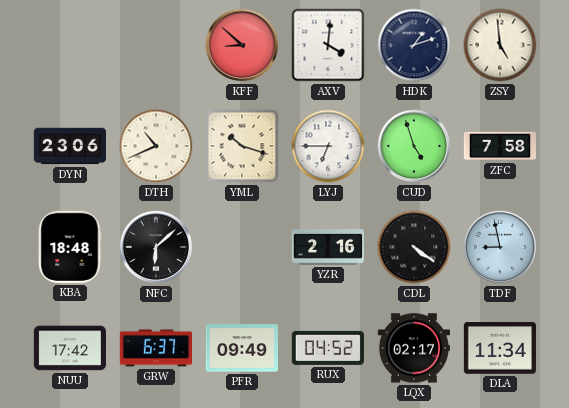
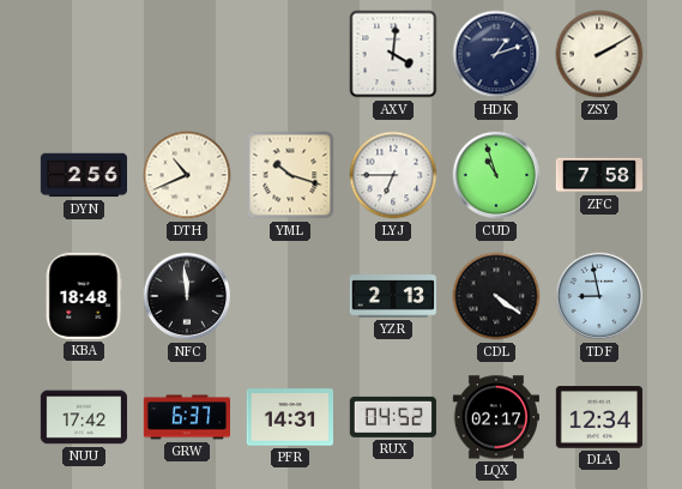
KFF: 8:52 -> none (242, 45)
ZSY: 4:59 -> 2:10 (599, 54)
DYN: 23:06 -> 2:56 (83, 175)
CUD: 4:57 -> 10:57 (496, 175)
NFC: 6:08 -> 11:59 (187, 296)
YZR: 2:16 -> 2:13 (392, 296)
PFR: 09:49 -> 14:31 (289, 417)
DLA: 11:34 -> 12:34 (599, 417)
